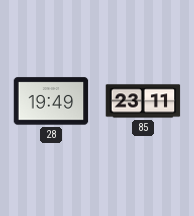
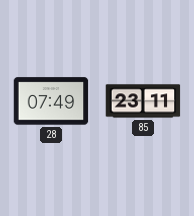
28: 19:49 -> 07:49 (51, 101)
